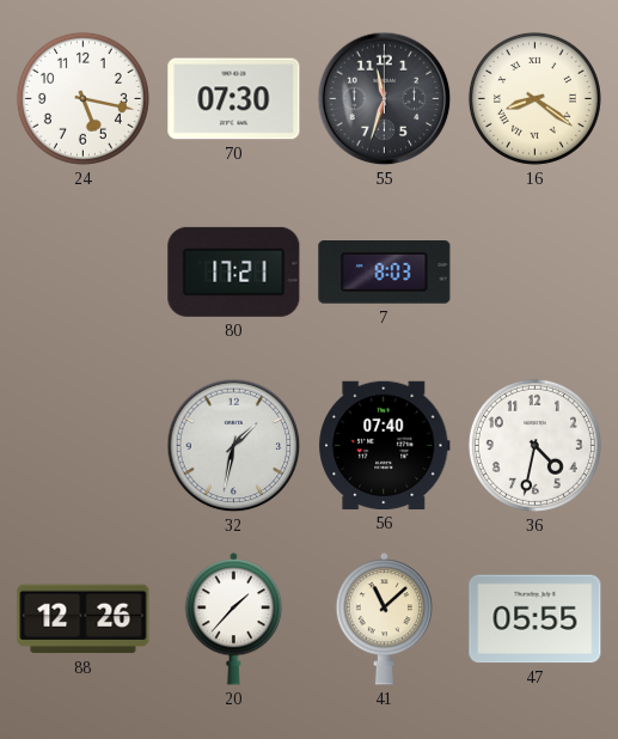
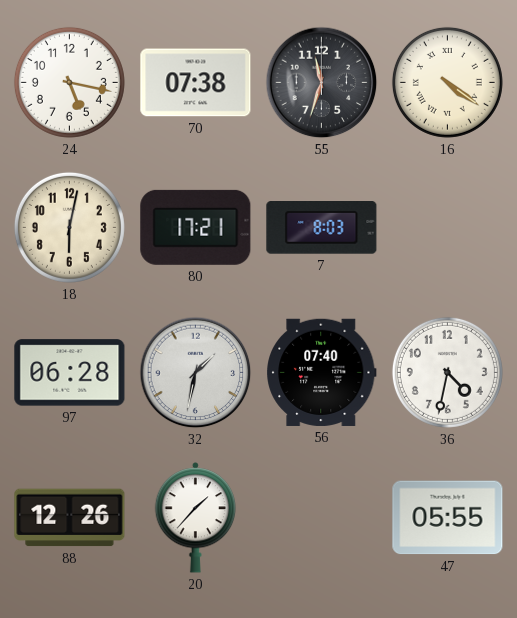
70: 07:30 -> 07:38 (196, 83)
16: 8:21 -> 4:21 (447, 82)
18: none -> 6:02 (69, 227)
97: none -> 06:28 (70, 373)
41: 11:08 -> none (385, 619)
